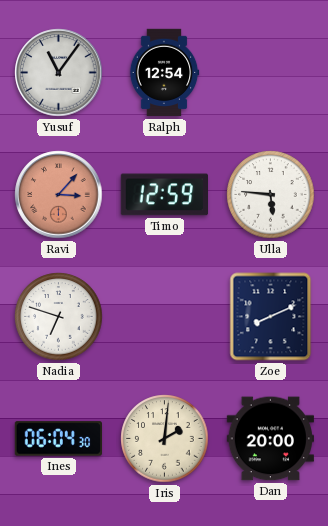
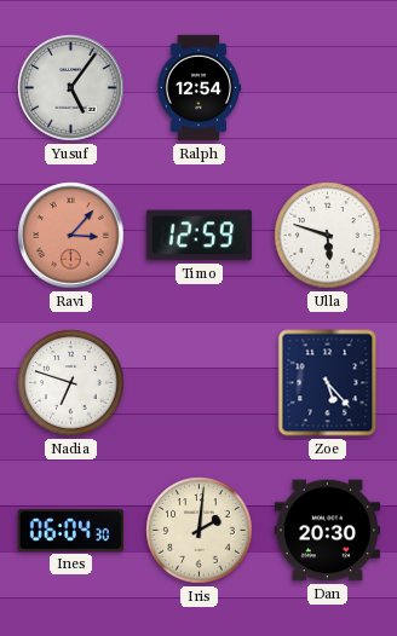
Yusuf: 11:06 -> 5:06 (71, 88)
Ulla: 5:46 -> 5:48 (328, 236)
Zoe: 8:11 -> 5:23 (328, 383)
Dan: 20:00 -> 20:30 (327, 531)
